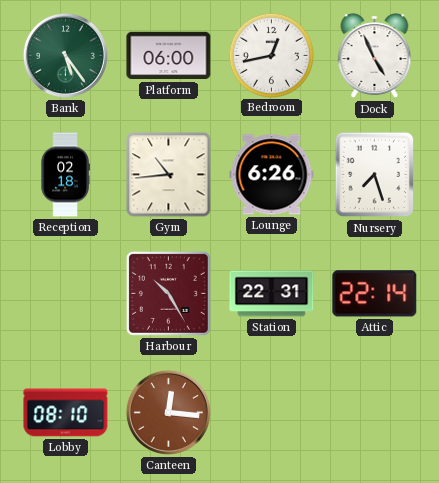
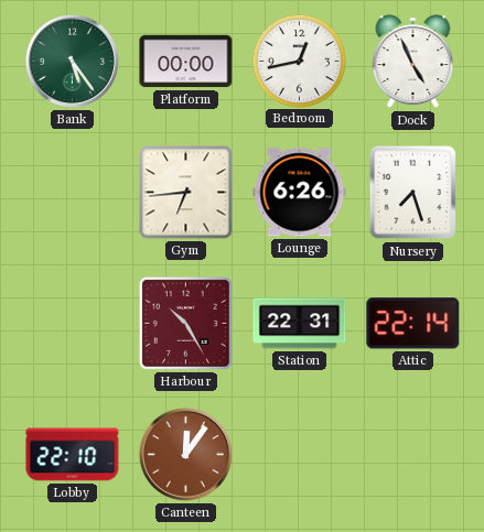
Platform: 06:00 -> 00:00 (186, 62)
Reception: 02:18 -> none (65, 175)
Gym: 10:44 -> 6:44 (186, 193)
Lobby: 08:10 -> 22:10 (73, 455)
Canteen: 12:16 -> 12:06 (185, 454)
